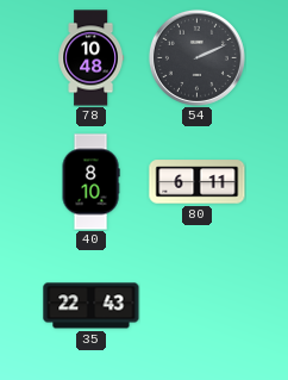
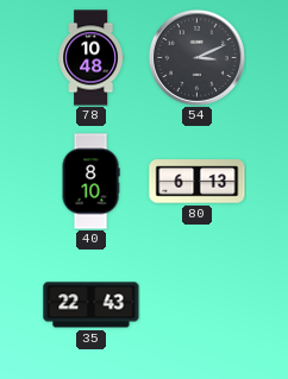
54: 2:11 -> 3:11 (196, 57)
80: 6:11 -> 6:13 (198, 182)
